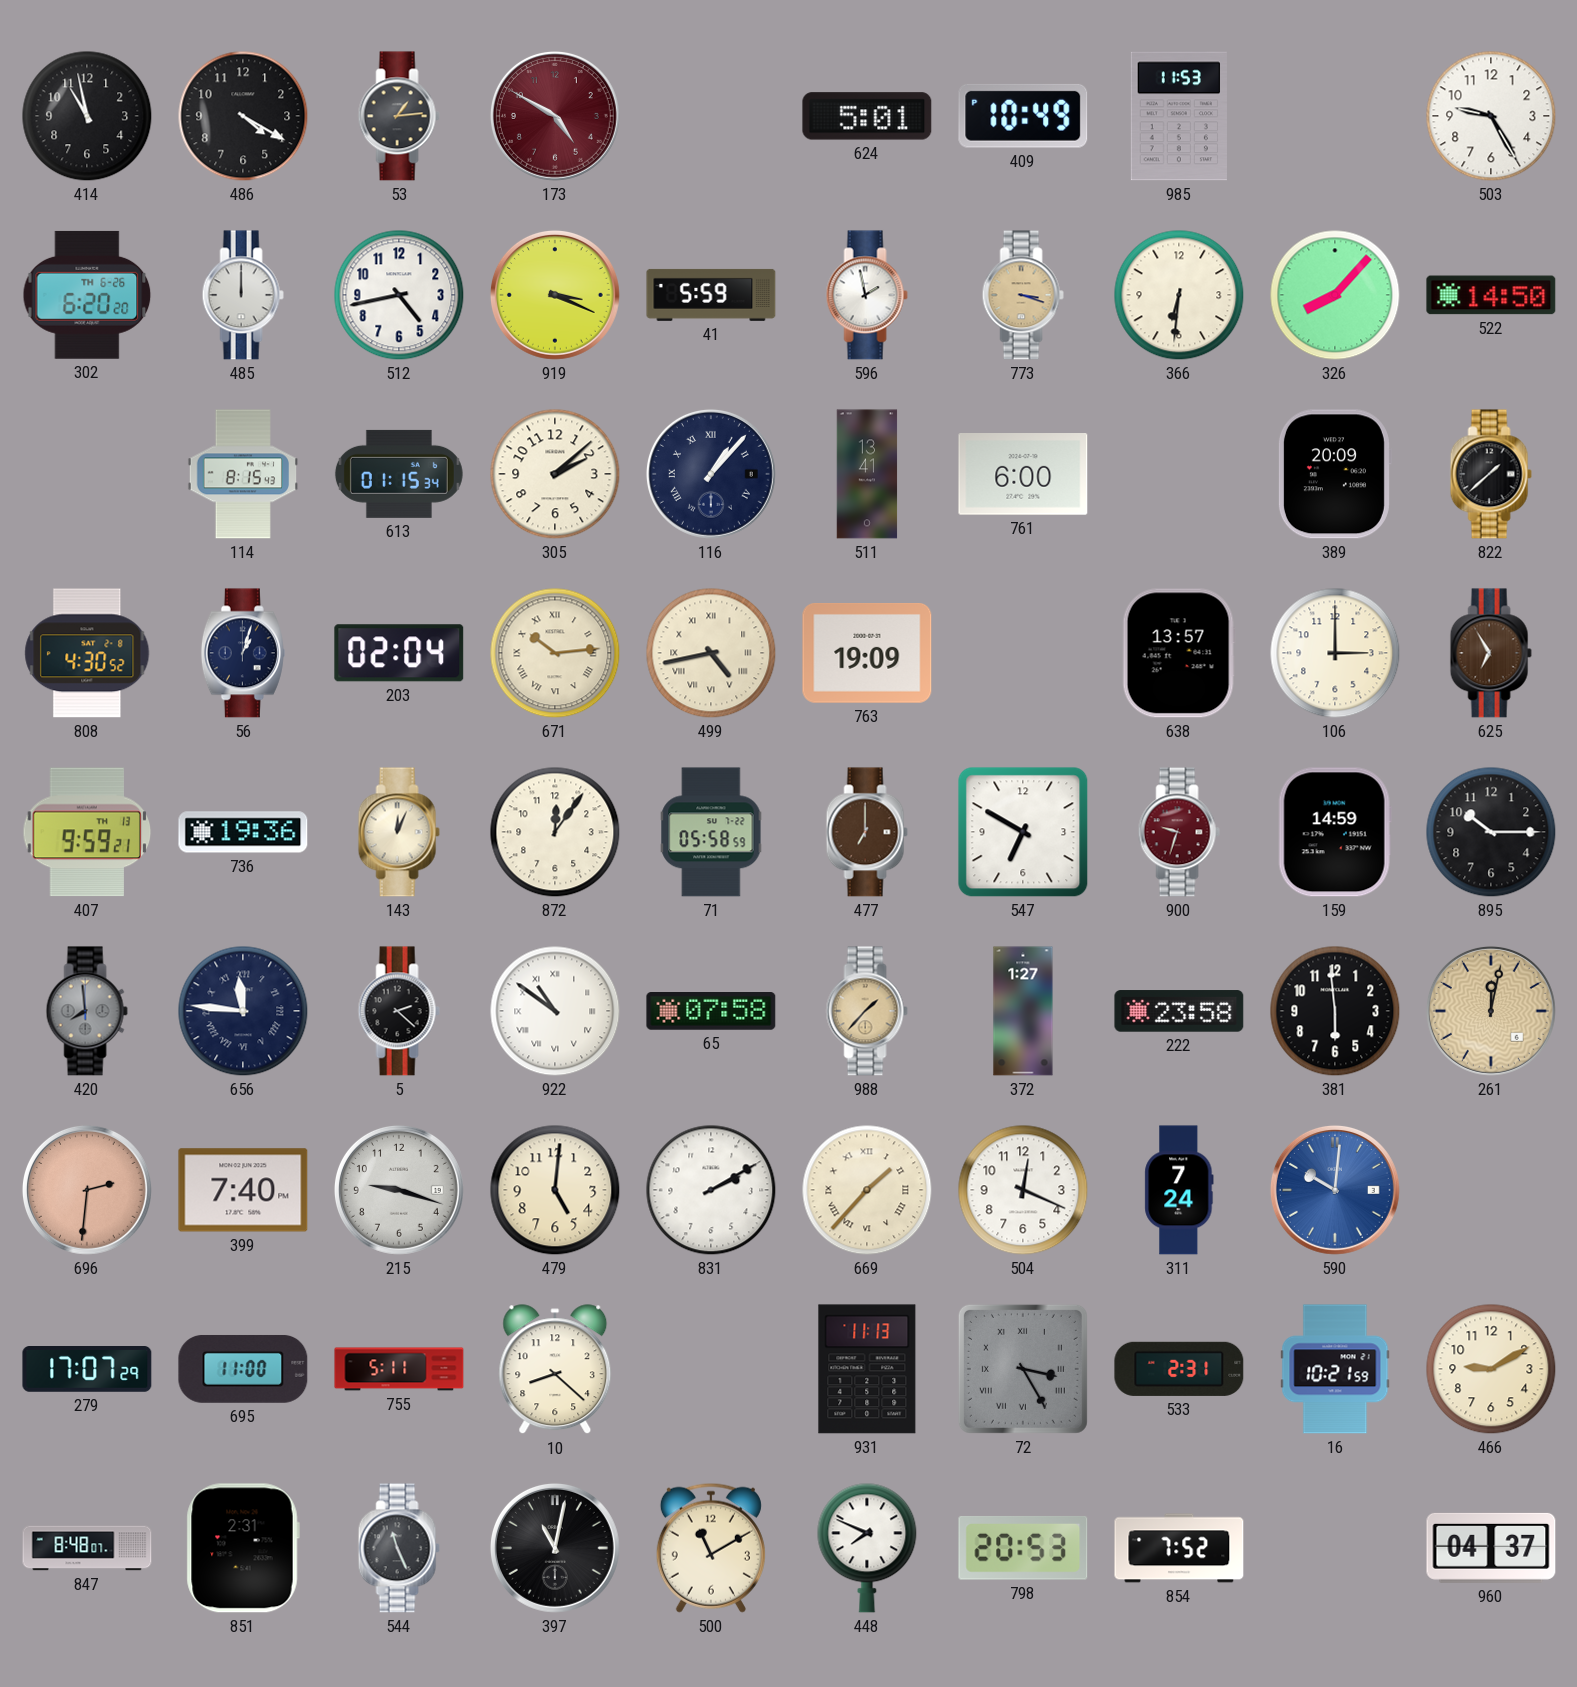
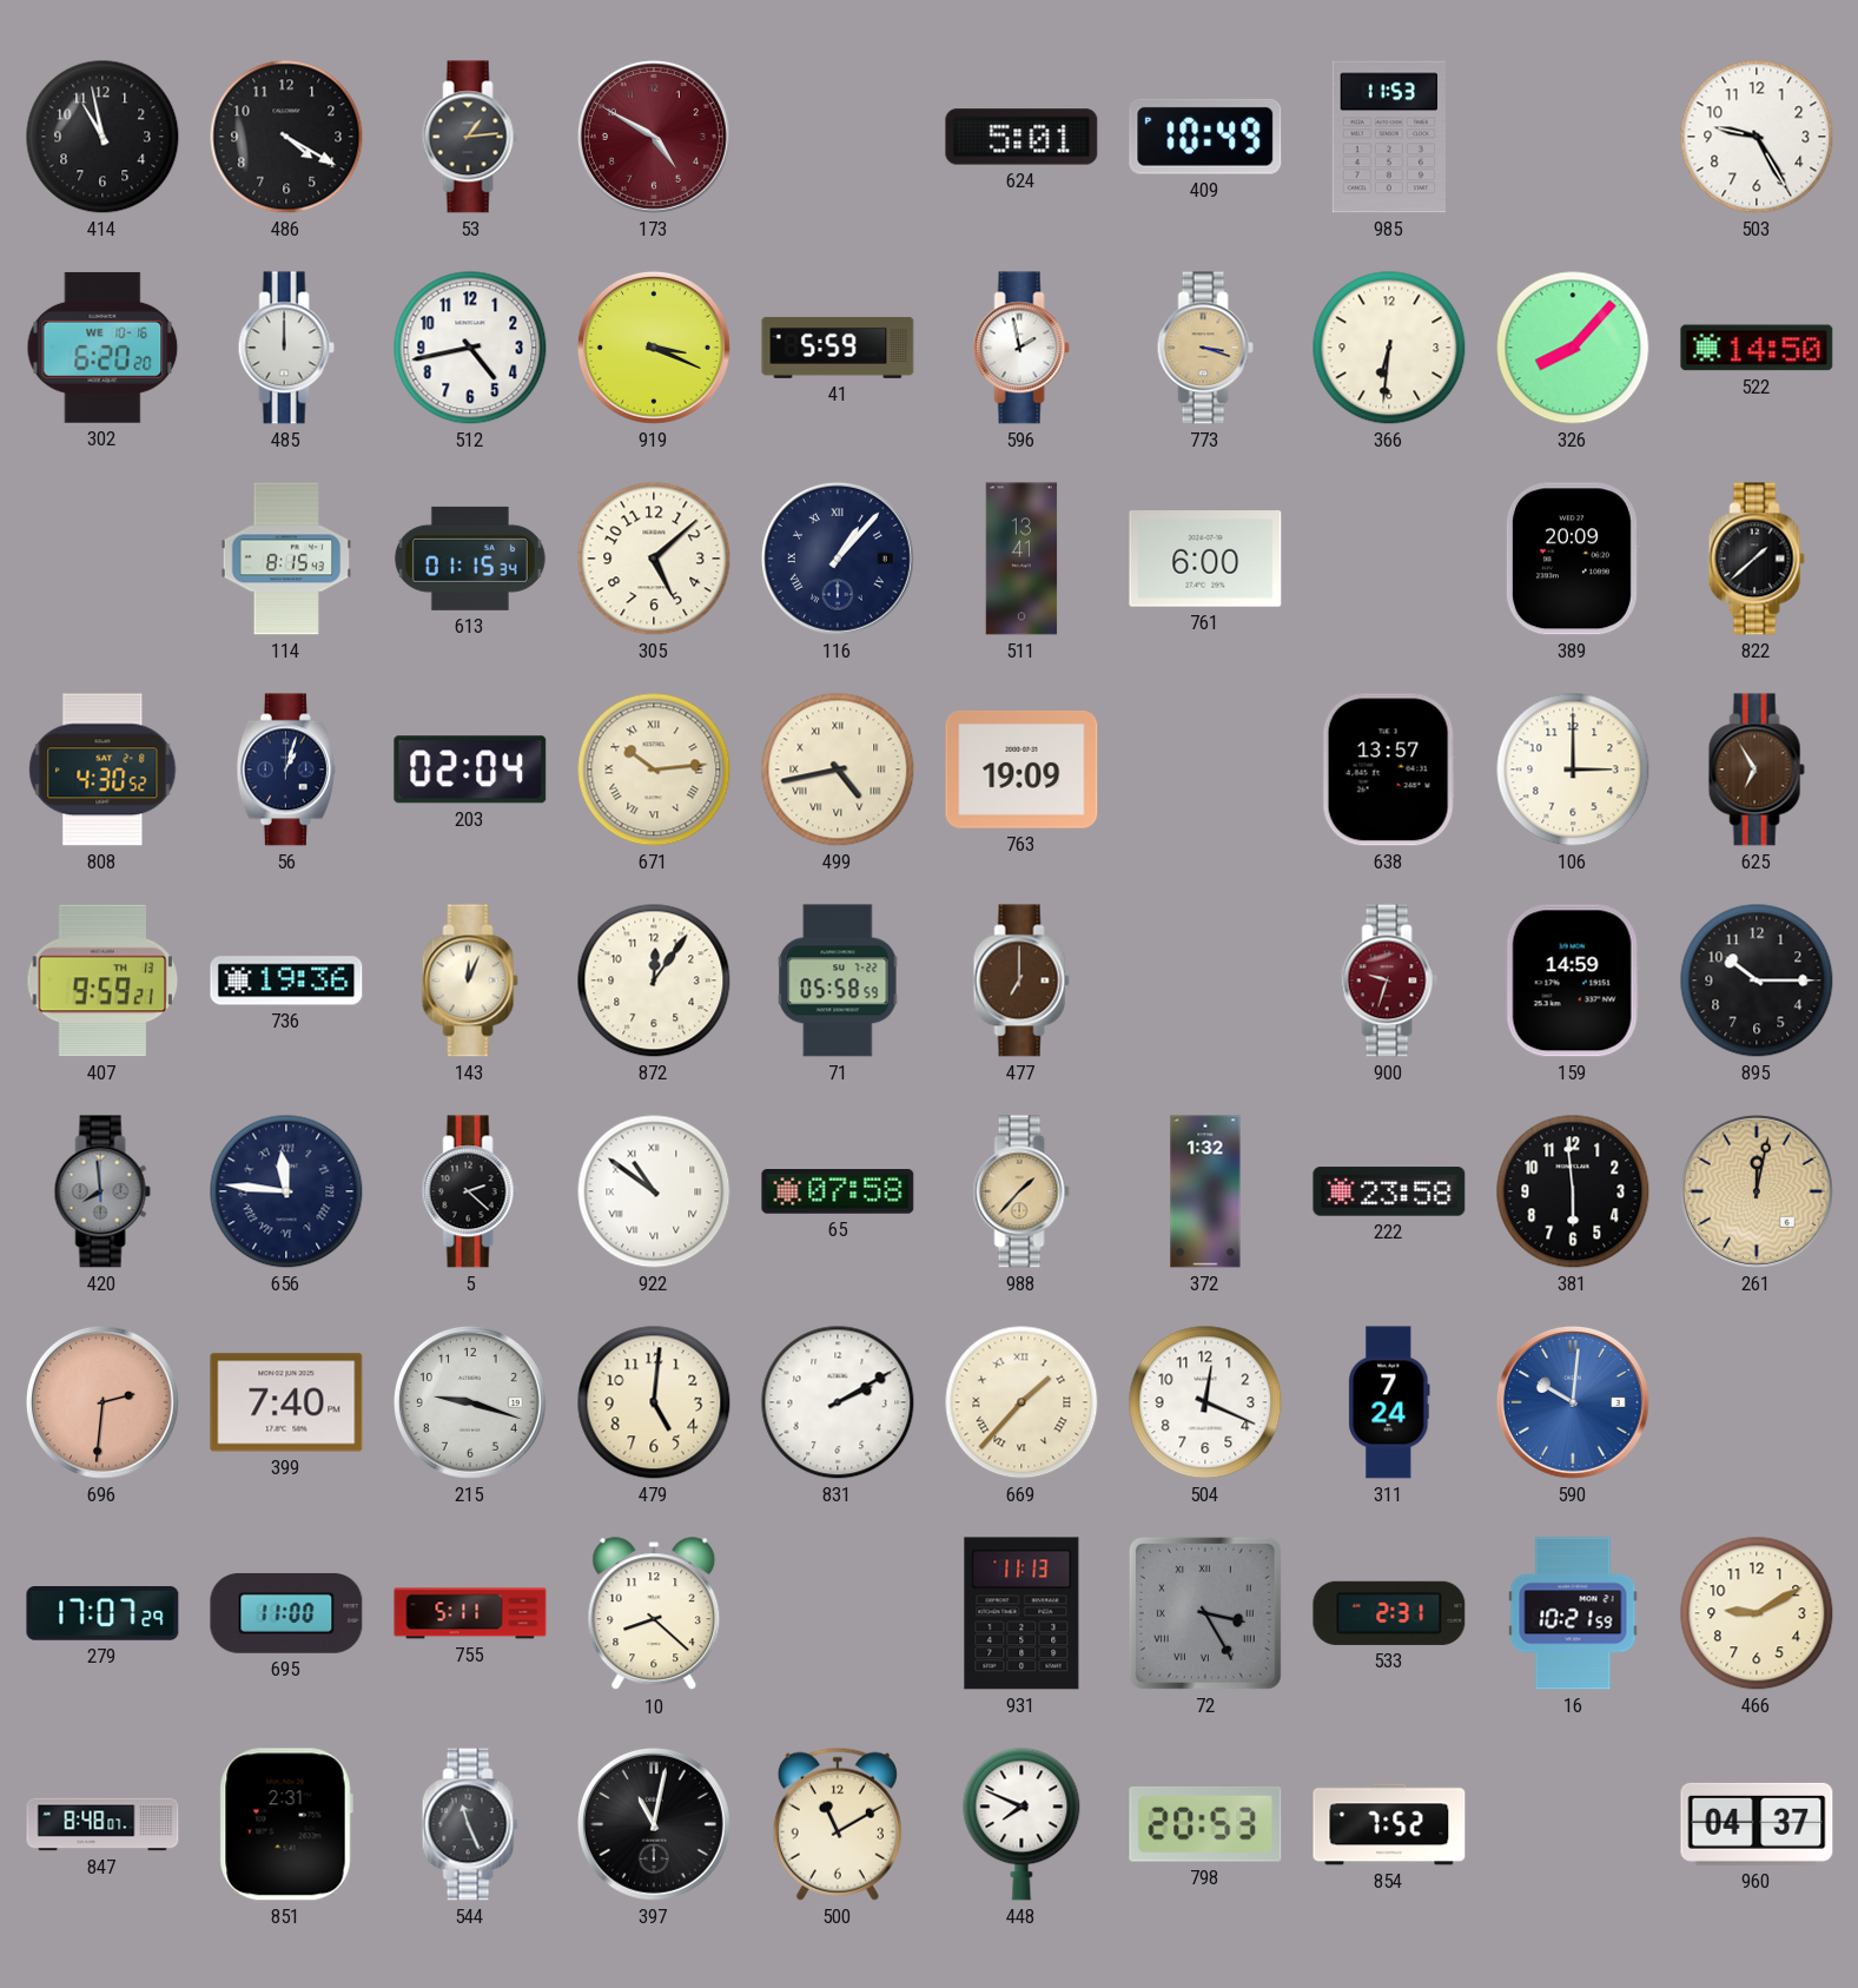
302 date: TH 6-26 -> WE 10-16 (103, 348)
305: 2:08 -> 5:08 (654, 559)
547: 6:50 -> none (1023, 832)
372: 1:27 -> 1:32 (1205, 1191)
